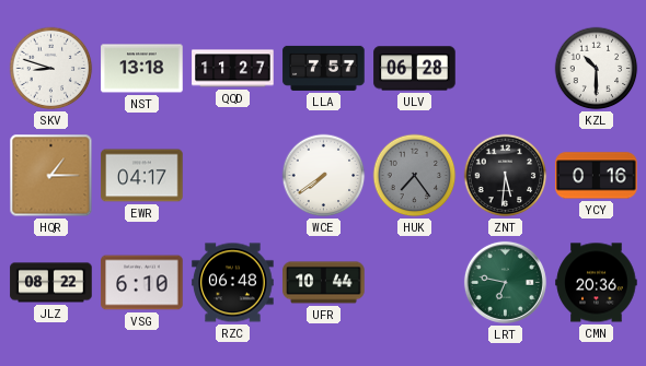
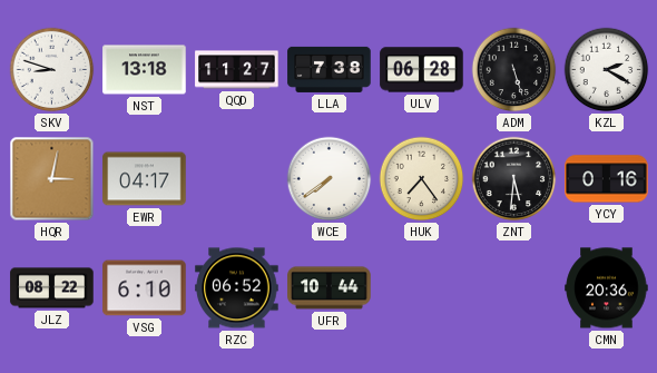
LLA: 7:57 -> 7:38 (330, 69)
ADM: none -> 5:27 (514, 70)
KZL: 10:30 -> 2:20 (607, 70)
HQR: 1:15 -> 3:02 (52, 179)
HUK dial: grey -> cream (422, 179)
RZC: 06:48 -> 06:52 (237, 288)
LRT: 6:47 -> none (505, 282)
